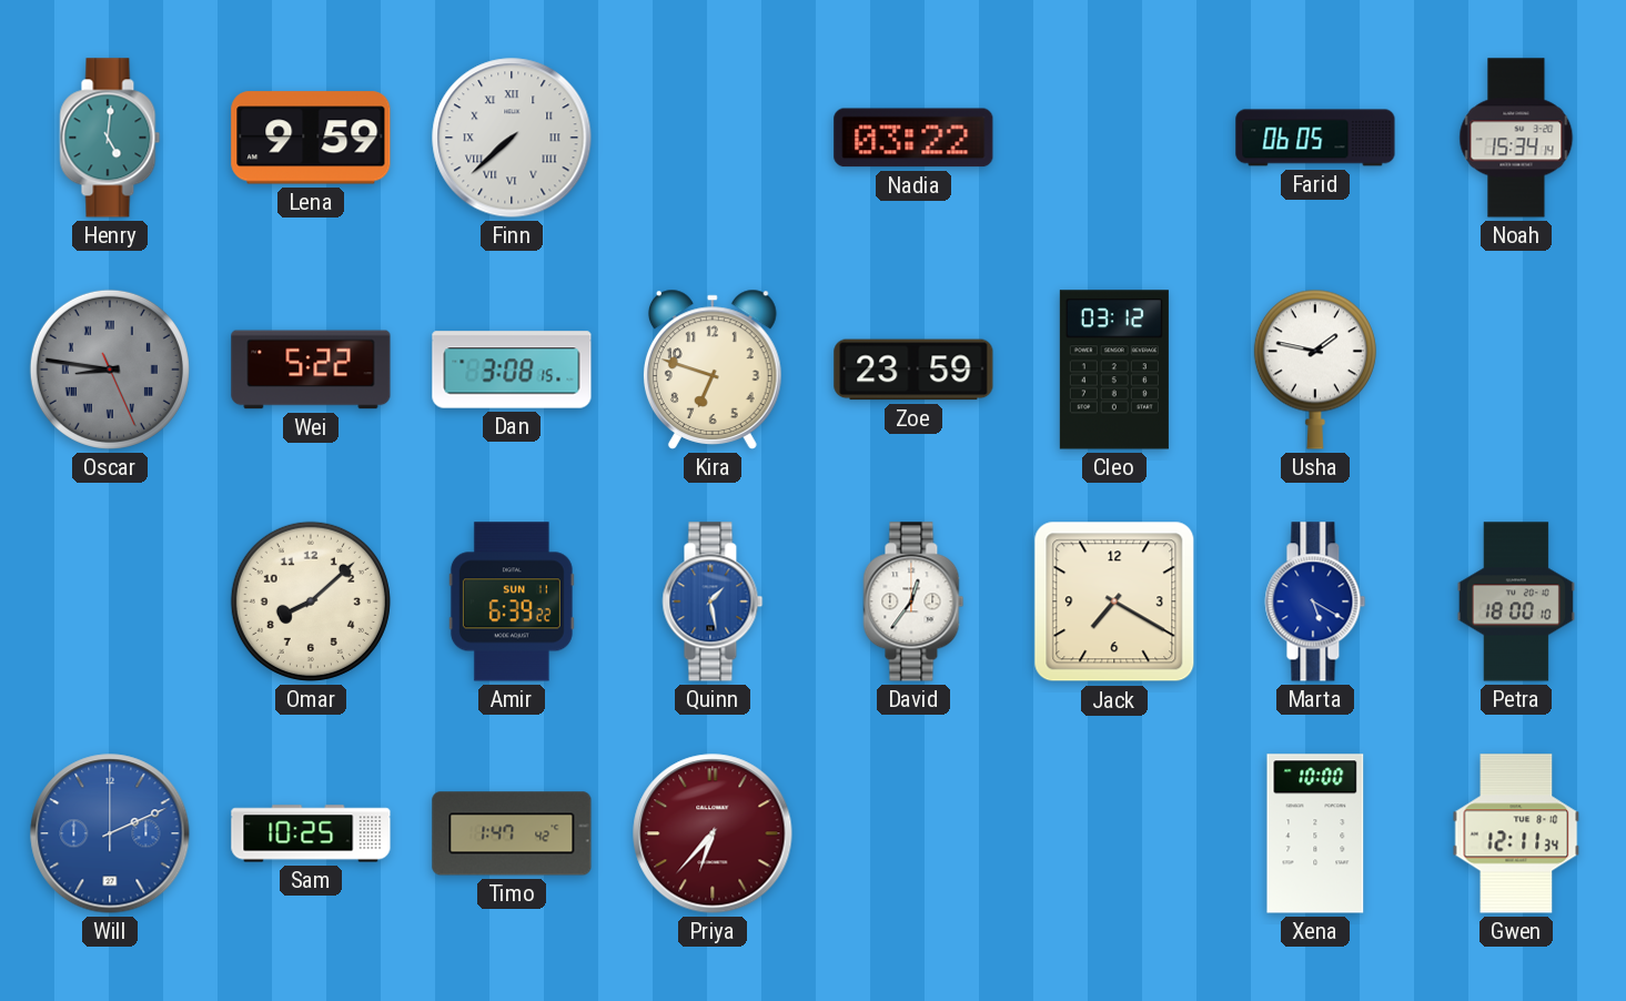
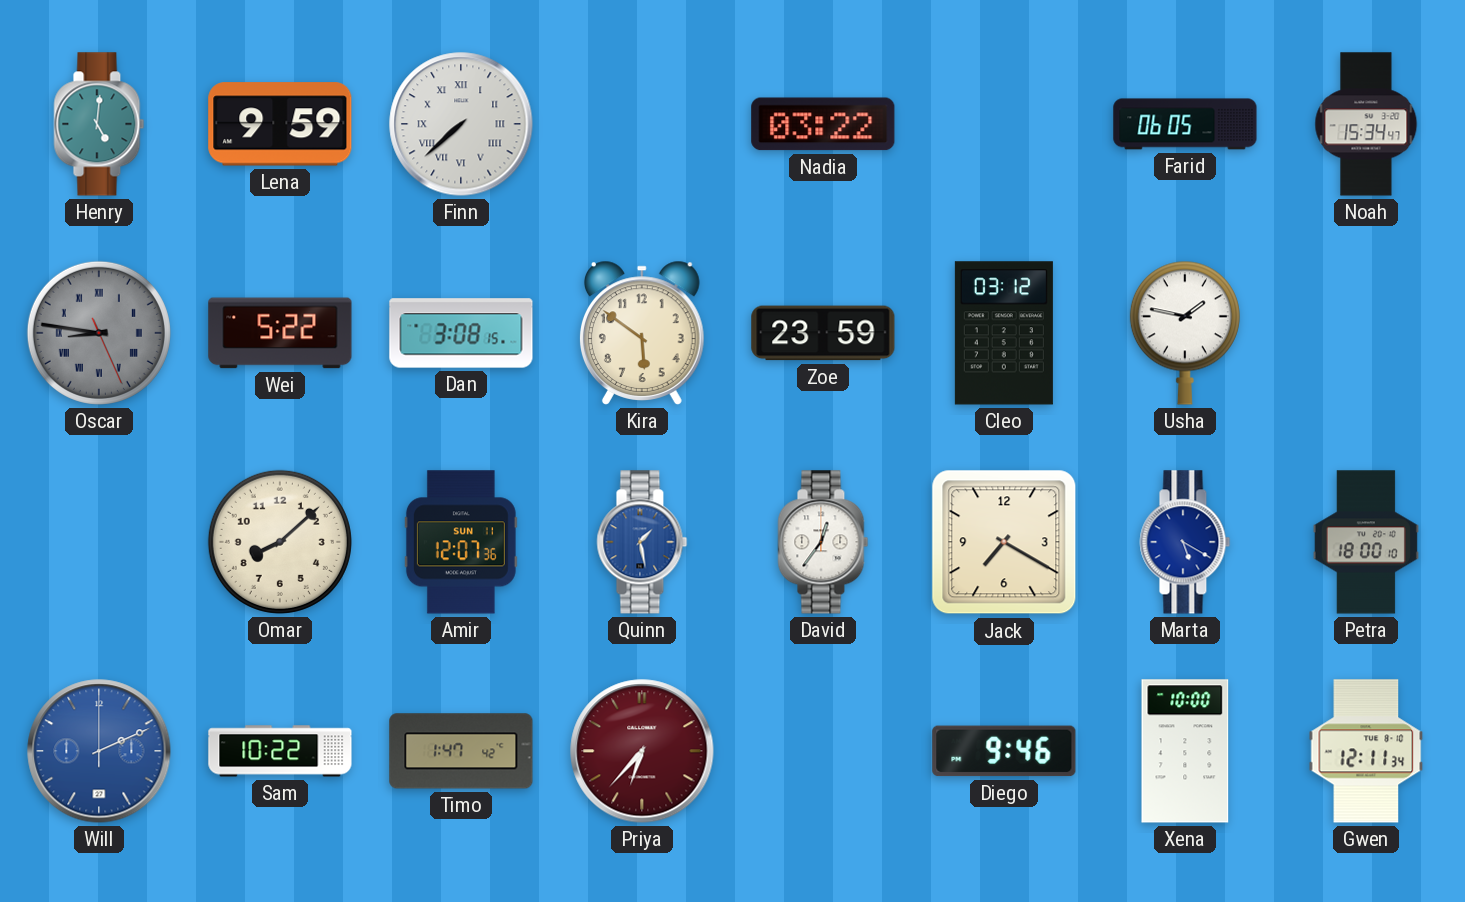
Noah: 15:34:14 -> 15:34:47 (1366, 124)
Kira: 6:48 -> 5:51 (642, 333)
Amir: 6:39 -> 12:07 (461, 542)
Sam: 10:25 -> 10:22 (280, 751)
Diego: none -> 9:46 (1004, 751)
